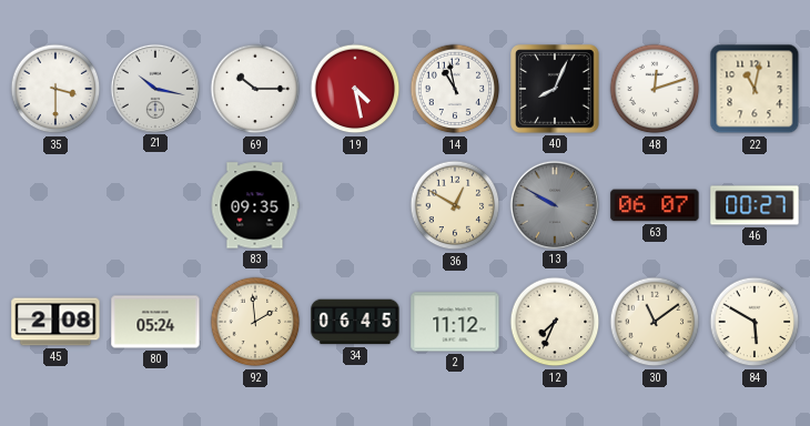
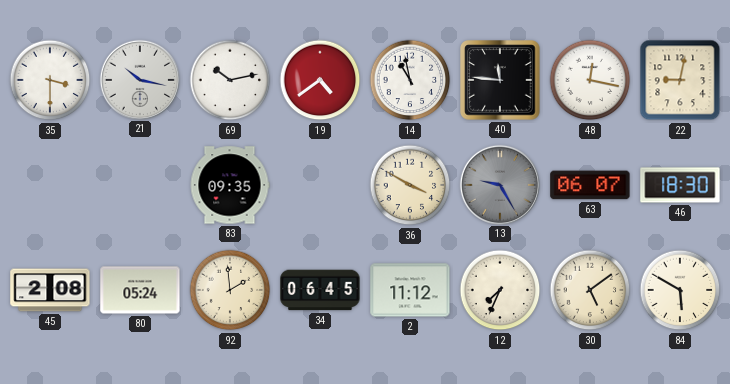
69: 10:15 -> 10:13 (230, 80)
19: 4:28 -> 4:39 (320, 80)
40: 8:04 -> 11:46 (500, 80)
48: 12:12 -> 12:17 (590, 80)
22: 11:02 -> 9:02 (680, 80)
36: 12:50 -> 3:50 (410, 185)
13: 9:50 -> 9:25 (499, 184)
46: 00:27 -> 18:30 (680, 185)
30: 11:09 -> 5:09 (590, 290)
